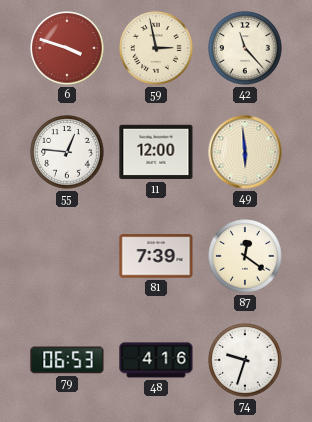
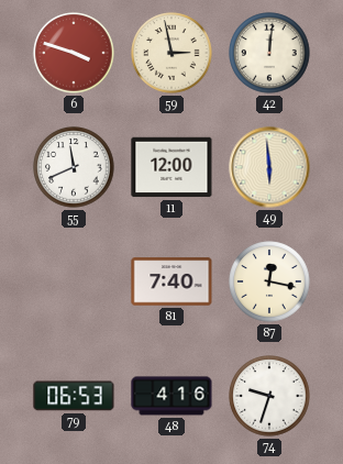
42: 11:23 -> 12:01 (269, 53)
55: 12:46 -> 11:41 (74, 167)
81: 7:39 -> 7:40 (171, 281)
87: 12:21 -> 12:17 (269, 281)
